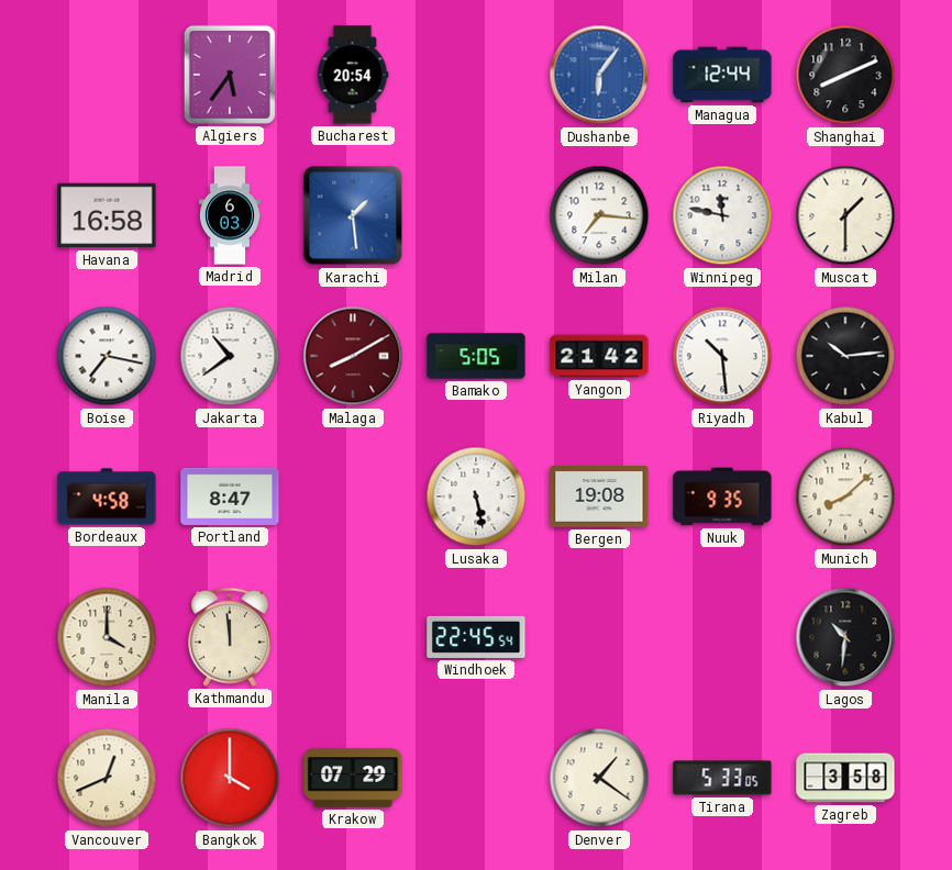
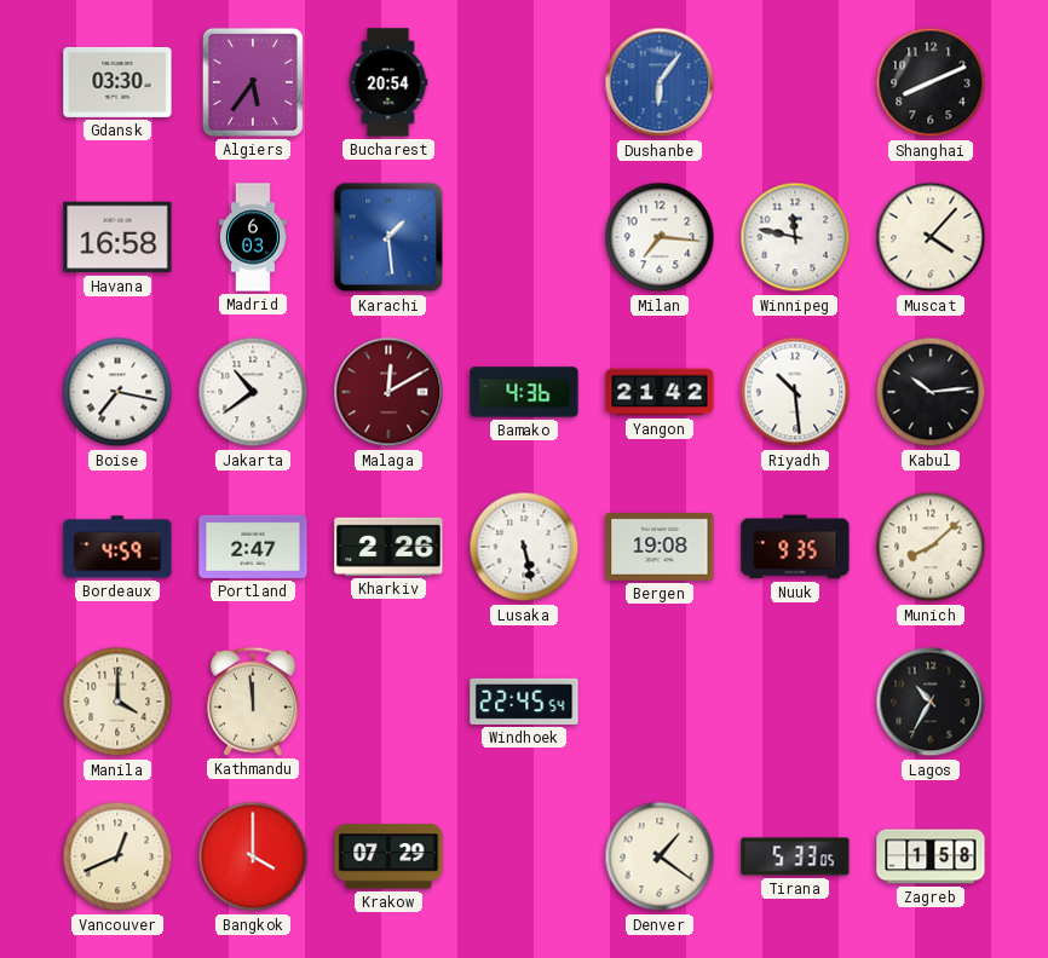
Gdansk: none -> 03:30 (117, 82)
Managua: 12:44 -> none (722, 75)
Muscat: 1:30 -> 4:07 (931, 237)
Malaga: 8:10 -> 12:10 (388, 392)
Bamako: 5:05 -> 4:36 (524, 392)
Bordeaux: 4:58 -> 4:59 (117, 547)
Portland: 8:47 -> 2:47 (253, 547)
Kharkiv: none -> 2:26 (388, 547)
Lagos: 10:31 -> 10:35 (931, 702)
Zagreb: 3:58 -> 1:58 (931, 856)
